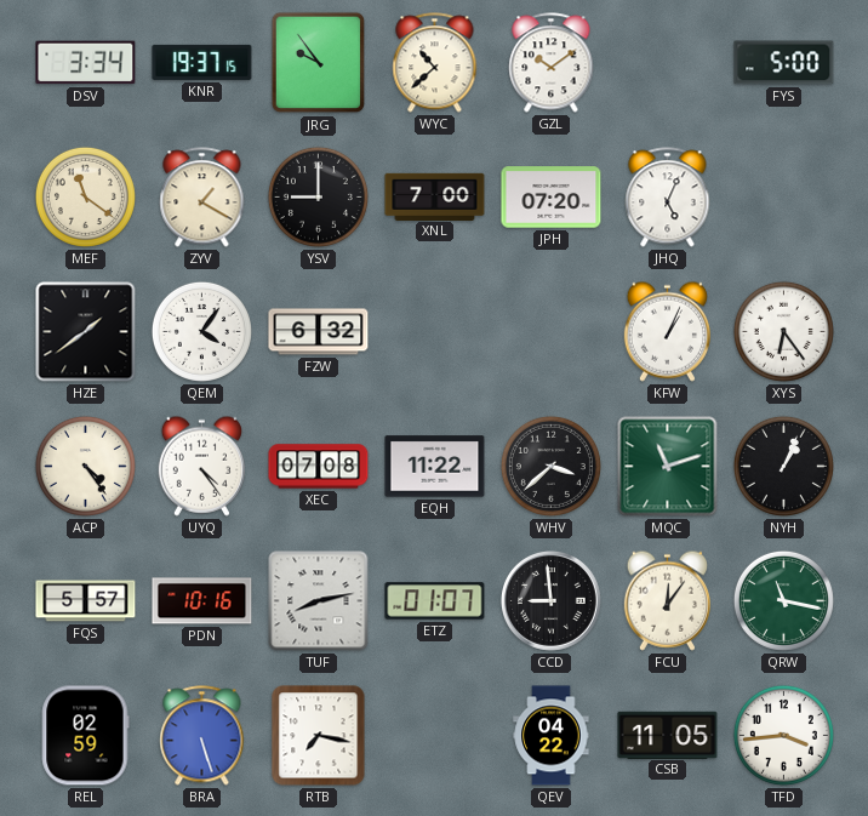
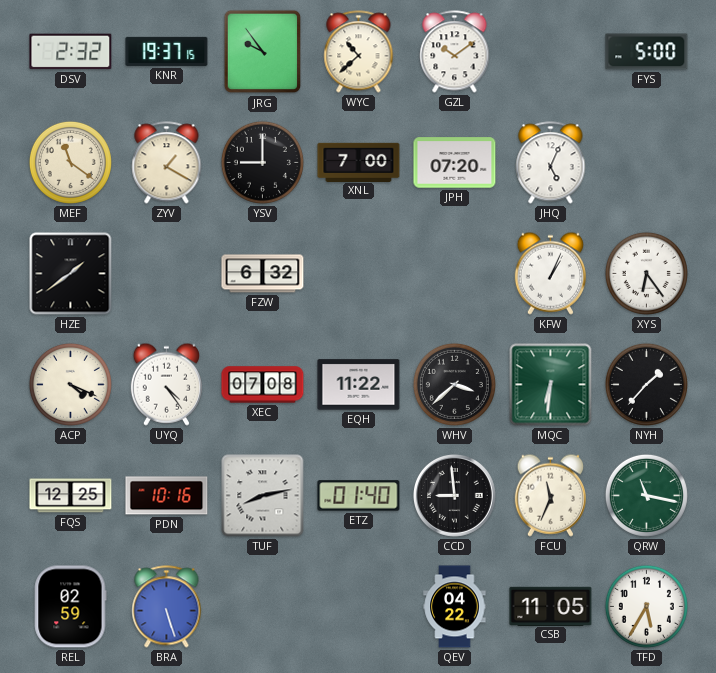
DSV: 3:34 -> 2:32 (71, 52)
QEM: 4:06 -> none (201, 331)
ACP: 4:24 -> 4:19 (70, 384)
MQC: 11:12 -> 6:31 (551, 385)
NYH: 1:04 -> 1:37 (646, 384)
FQS: 5:57 -> 12:25 (71, 496)
ETZ: 01:07 -> 01:40 (359, 496)
FCU: 12:06 -> 11:34 (550, 495)
RTB: 7:17 -> none (319, 736)
TFD: 3:44 -> 5:35 (646, 606)
